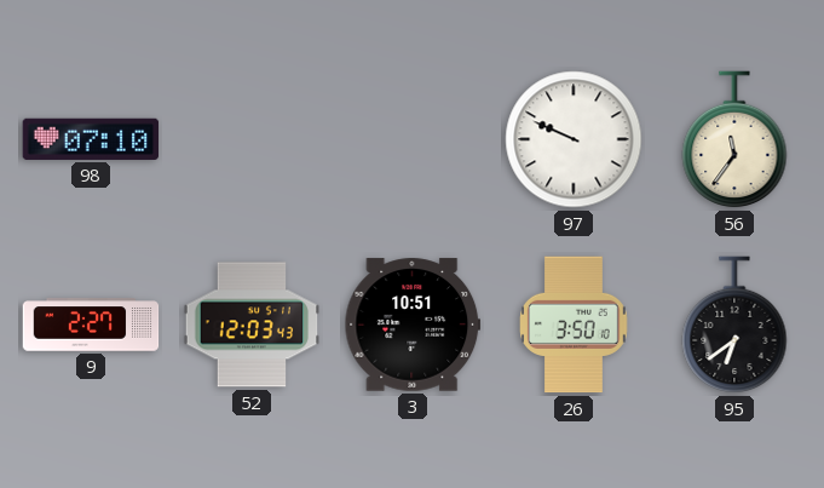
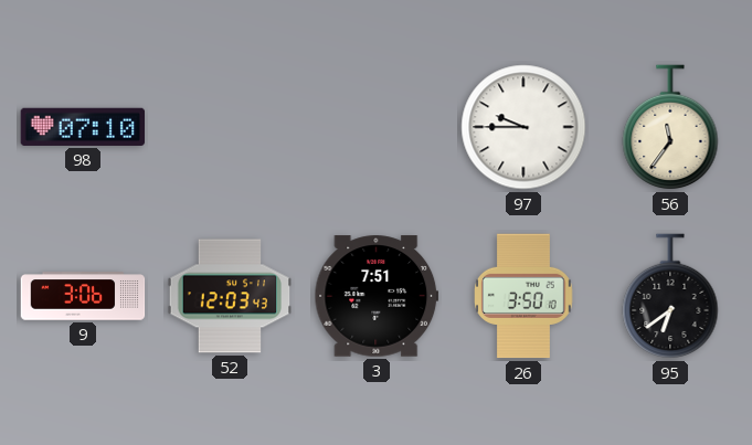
97: 9:49 -> 9:45 (523, 127)
9: 2:27 -> 3:06 (83, 296)
3: 10:51 -> 7:51 (377, 296)
